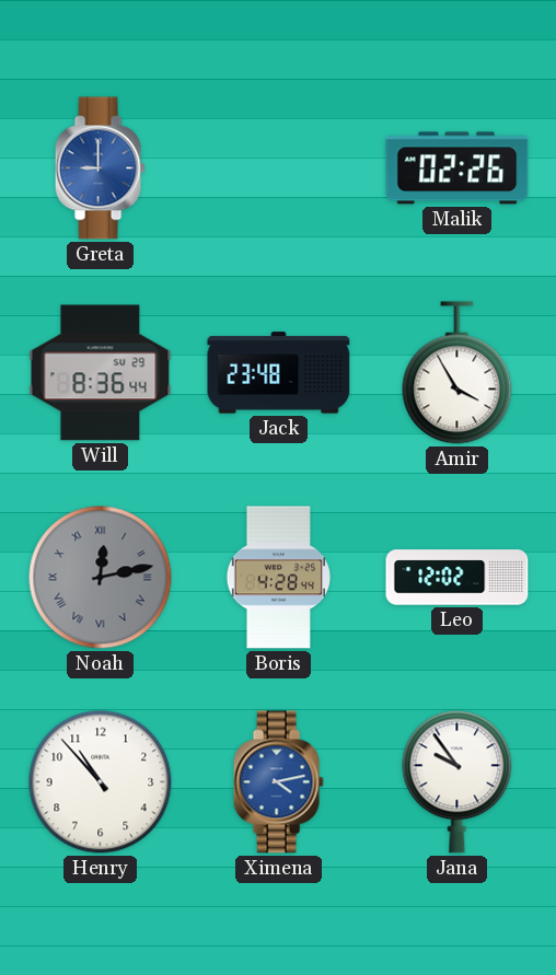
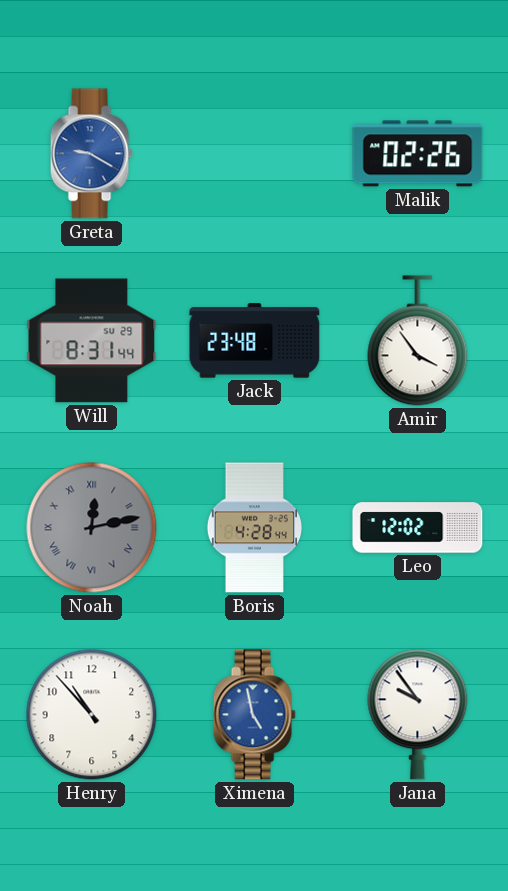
Greta: 9:00 -> 9:20 (91, 154)
Will: 8:36 -> 8:31 (92, 341)
Amir: 3:55 -> 3:54 (418, 341)
Ximena: 4:13 -> 4:58 (254, 715)
